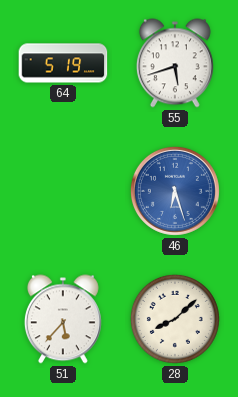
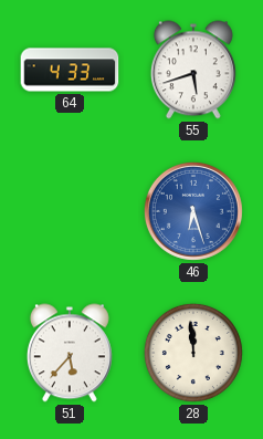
64: 5:19 -> 4:33 (70, 70)
28: 8:08 -> 11:59 (193, 353)
